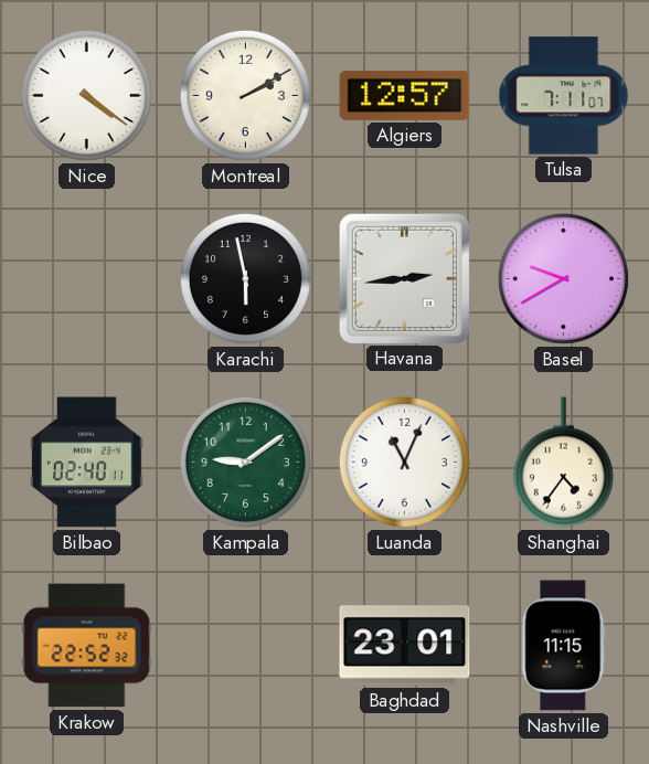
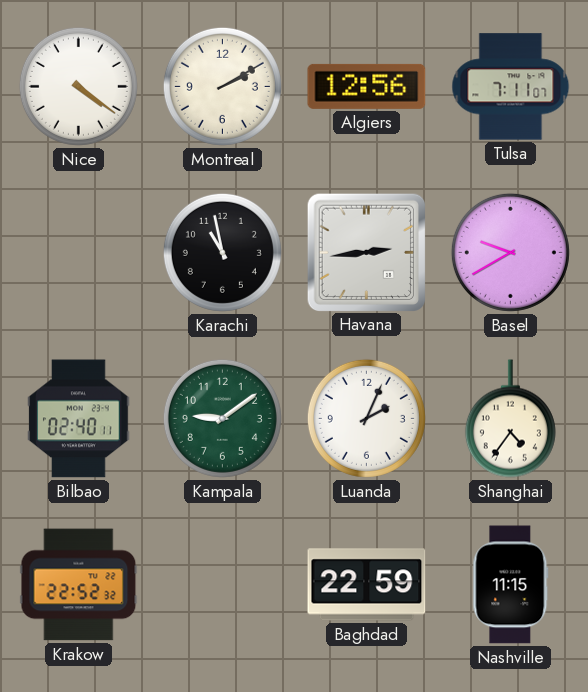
Algiers: 12:57 -> 12:56 (367, 86)
Karachi: 5:58 -> 10:58 (222, 252)
Luanda: 11:04 -> 2:04 (366, 418)
Baghdad: 23:01 -> 22:59 (367, 585)
